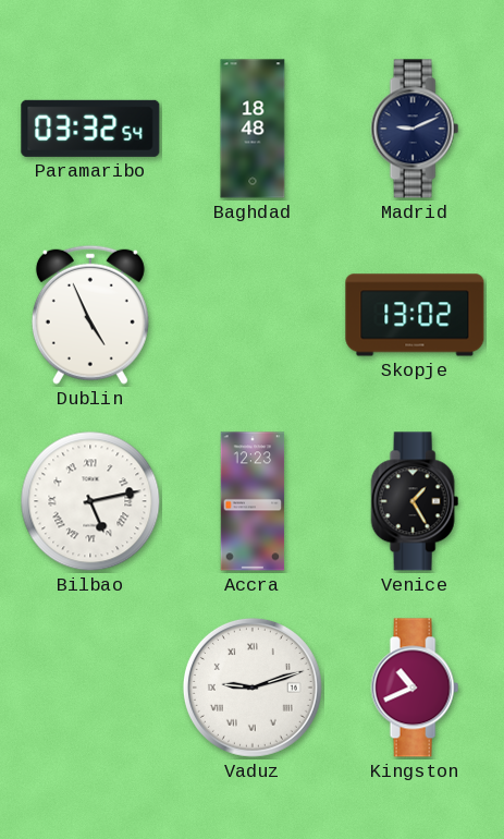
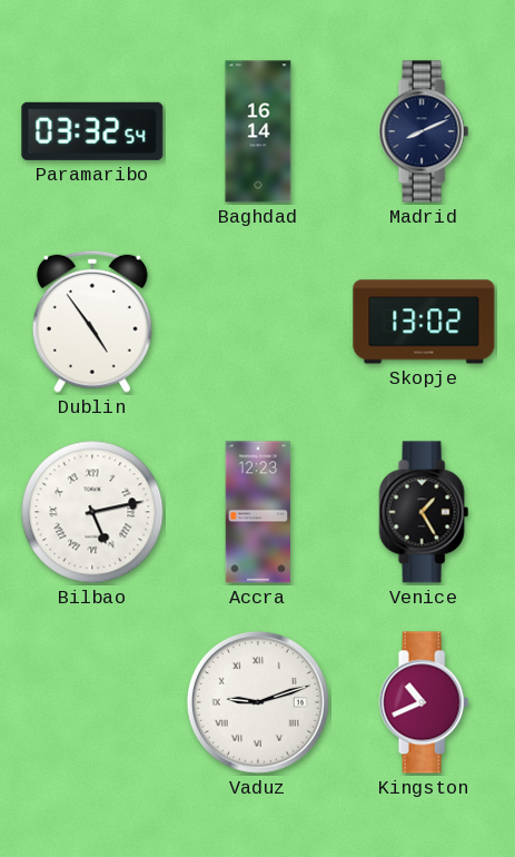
Baghdad: 18:48 -> 16:14 (258, 131)
Madrid: 9:11 -> 8:11 (424, 131)
Dublin: 4:56 -> 4:54 (92, 322)
